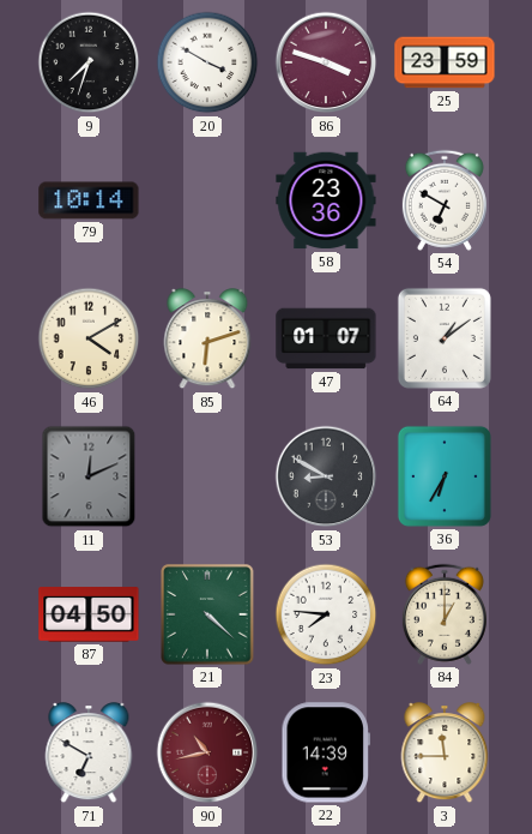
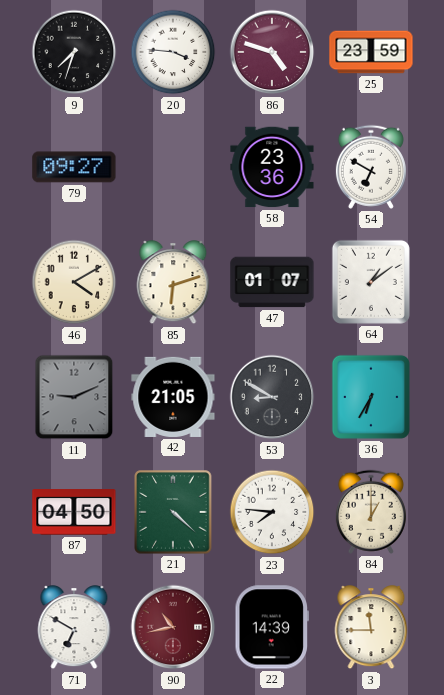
20: 3:50 -> 3:46 (173, 52)
86: 3:48 -> 4:48 (272, 52)
79: 10:14 -> 09:27 (74, 167)
11: 12:11 -> 9:11 (74, 397)
42: none -> 21:05 (173, 397)
